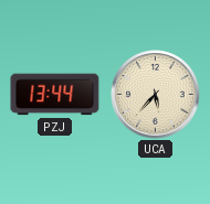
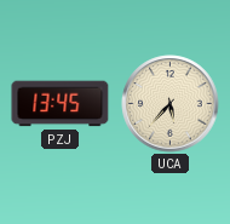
PZJ: 13:44 -> 13:45 (61, 104)
